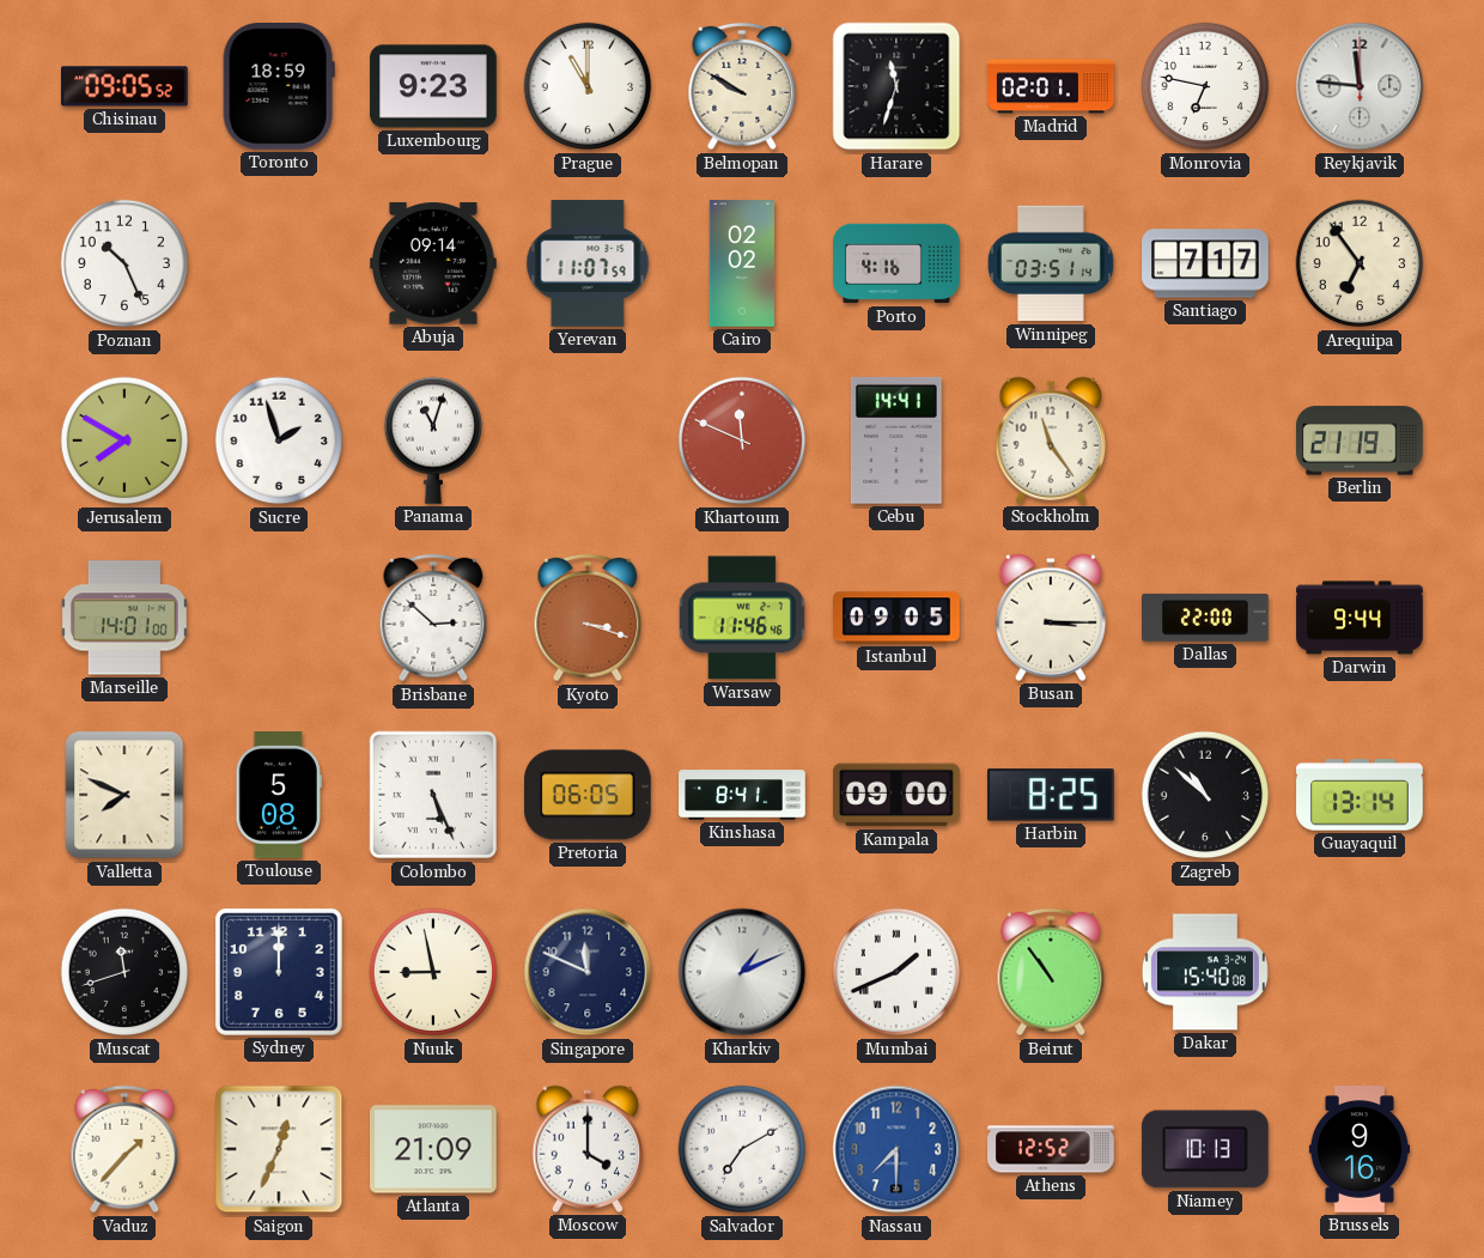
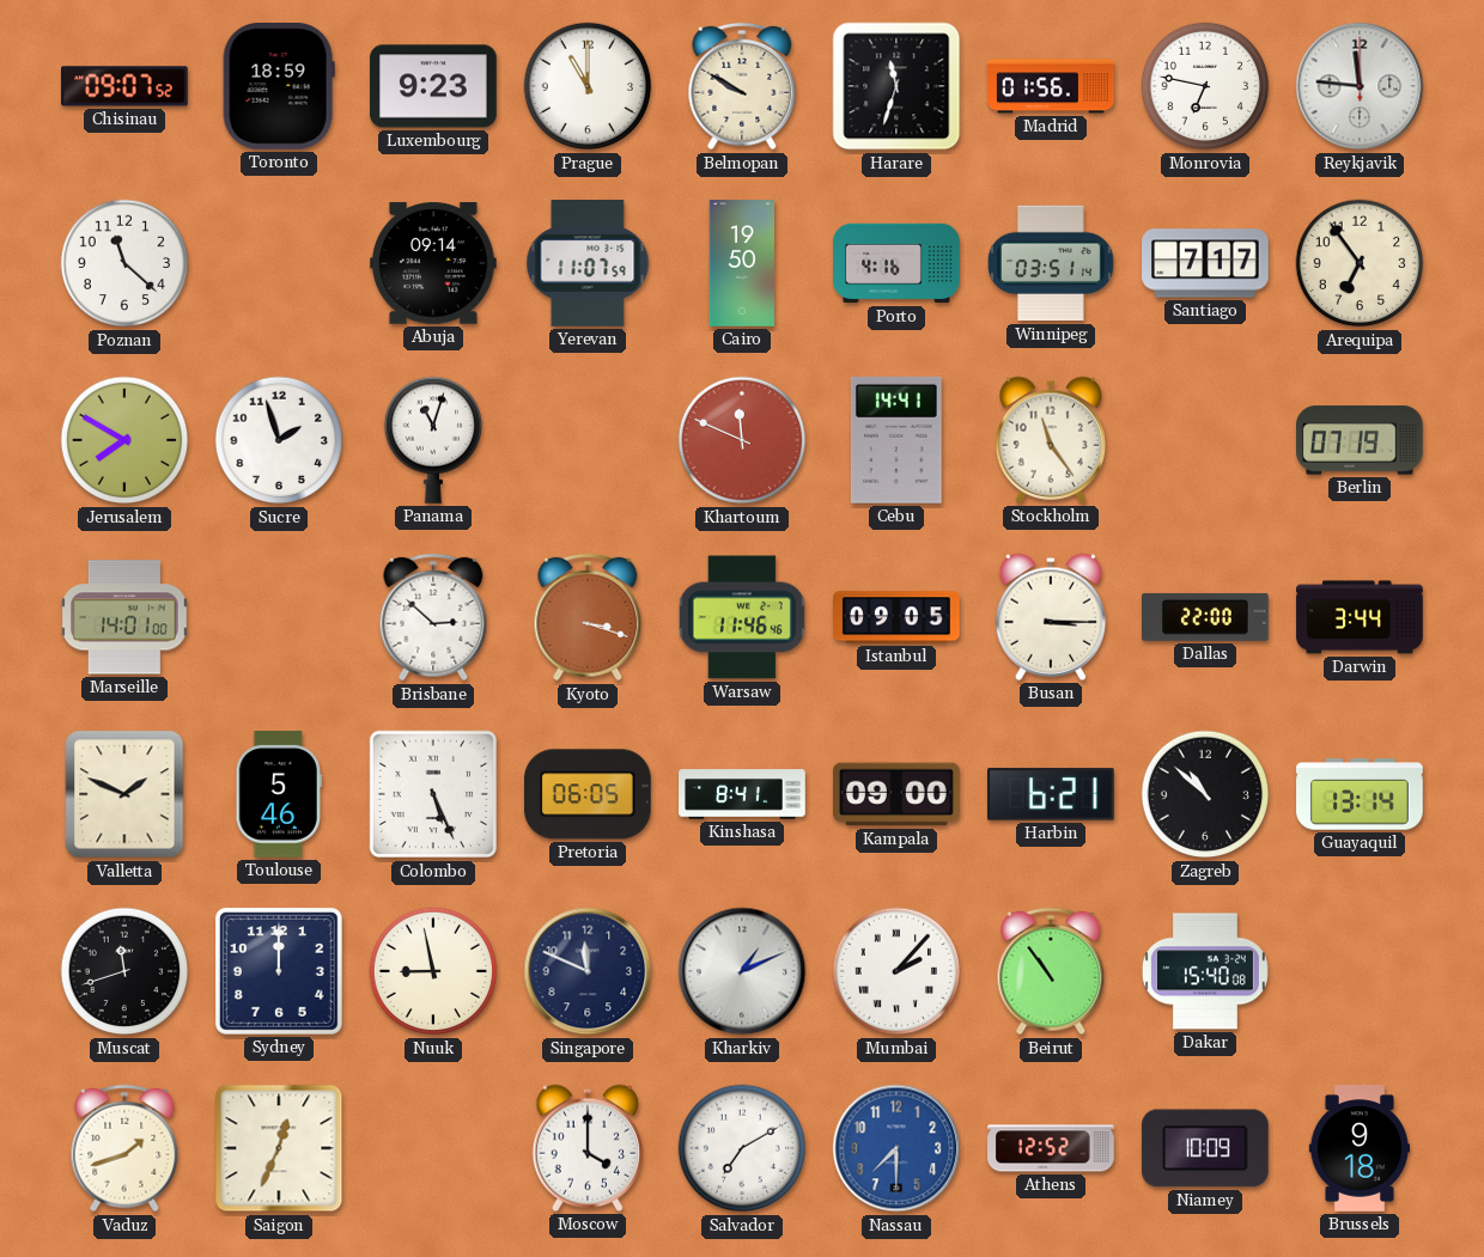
Chisinau: 09:05 -> 09:07 (126, 86)
Madrid: 02:01 -> 01:56 (1051, 86)
Poznan: 10:26 -> 11:22 (124, 263)
Cairo: 02:02 -> 19:50 (742, 263)
Berlin: 21:19 -> 07:19 (1361, 440)
Darwin: 9:44 -> 3:44 (1360, 617)
Valletta: 7:49 -> 1:49 (124, 794)
Toulouse: 5:08 -> 5:46 (279, 794)
Harbin: 8:25 -> 6:21 (1052, 794)
Mumbai: 1:41 -> 2:07 (896, 971)
Vaduz: 1:37 -> 1:42 (124, 1148)
Atlanta: 21:09 -> none (434, 1149)
Niamey: 10:13 -> 10:09 (1205, 1148)
Brussels: 9:16 -> 9:18 (1358, 1148)
